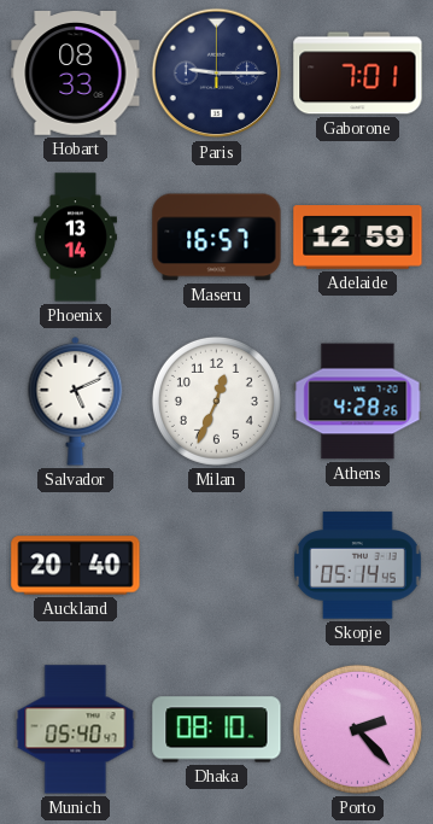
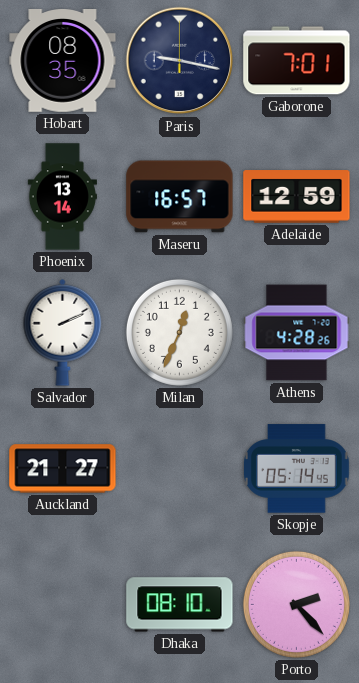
Hobart: 08:33 -> 08:35 (63, 61)
Paris: 9:15 -> 9:17 (180, 61)
Salvador: 5:11 -> 2:11 (63, 332)
Auckland: 20:40 -> 21:27 (63, 469)
Munich: 05:40 -> none (76, 730)
